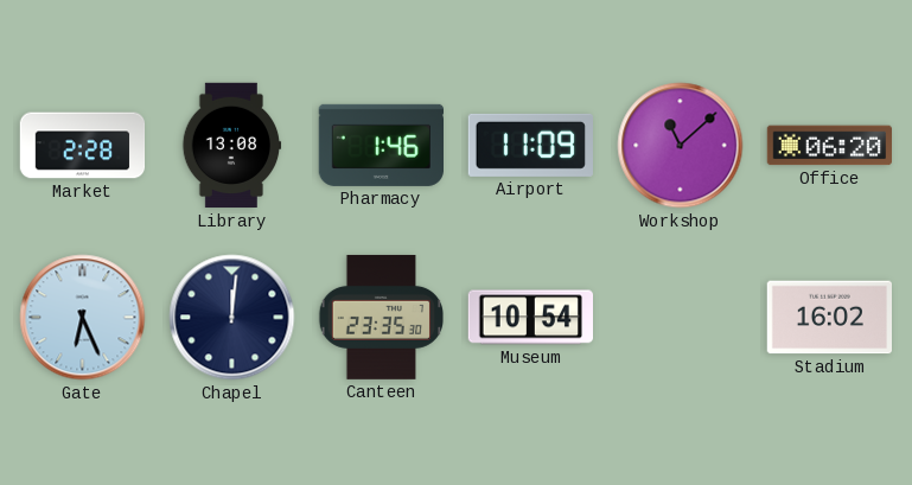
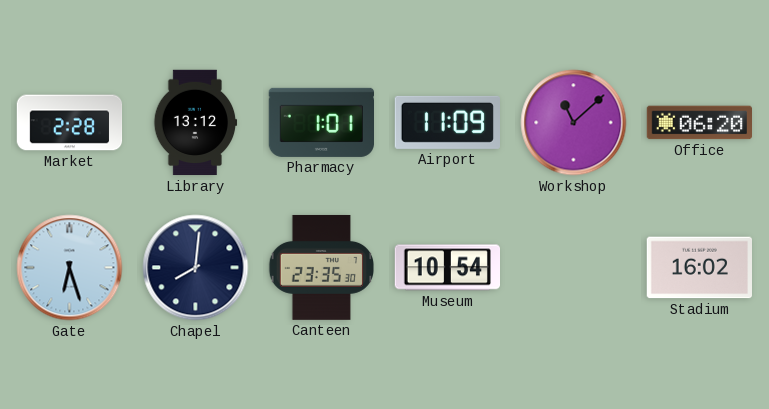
Library: 13:08 -> 13:12 (195, 123)
Pharmacy: 1:46 -> 1:01 (321, 122)
Gate: 6:26 -> 6:27 (70, 268)
Chapel: 12:01 -> 8:01 (196, 268)
